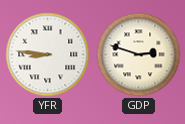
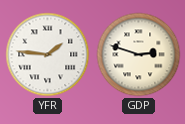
YFR: 8:46 -> 1:46 (48, 55)
